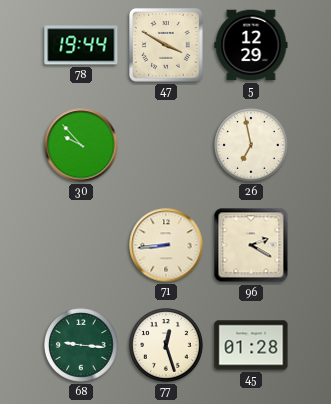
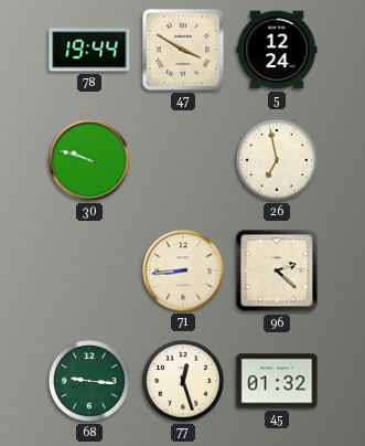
5: 12:29 -> 12:24 (277, 50)
30: 9:53 -> 9:48 (89, 160)
96: 2:20 -> 2:22 (277, 270)
45: 01:28 -> 01:32 (277, 381)
